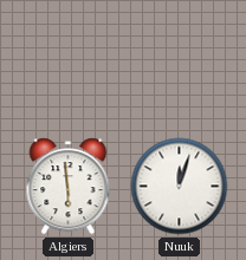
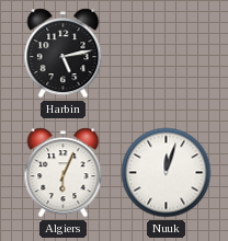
Harbin: none -> 5:13 (64, 54)
Algiers: 5:59 -> 6:04 (64, 173)
